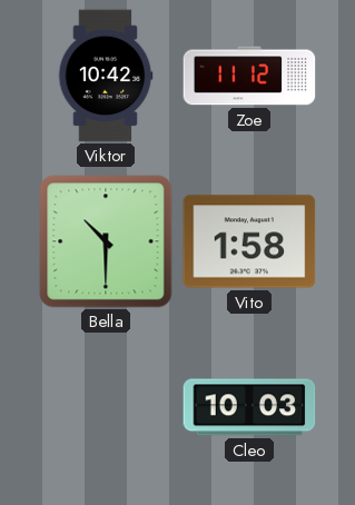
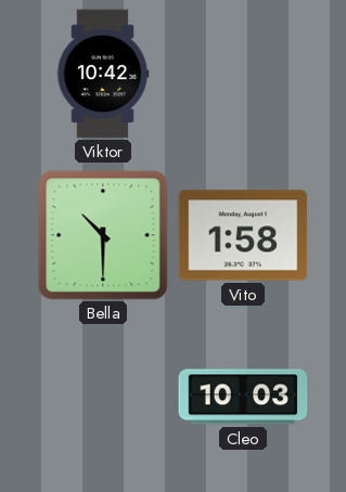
Zoe: 11:12 -> none (249, 76)
